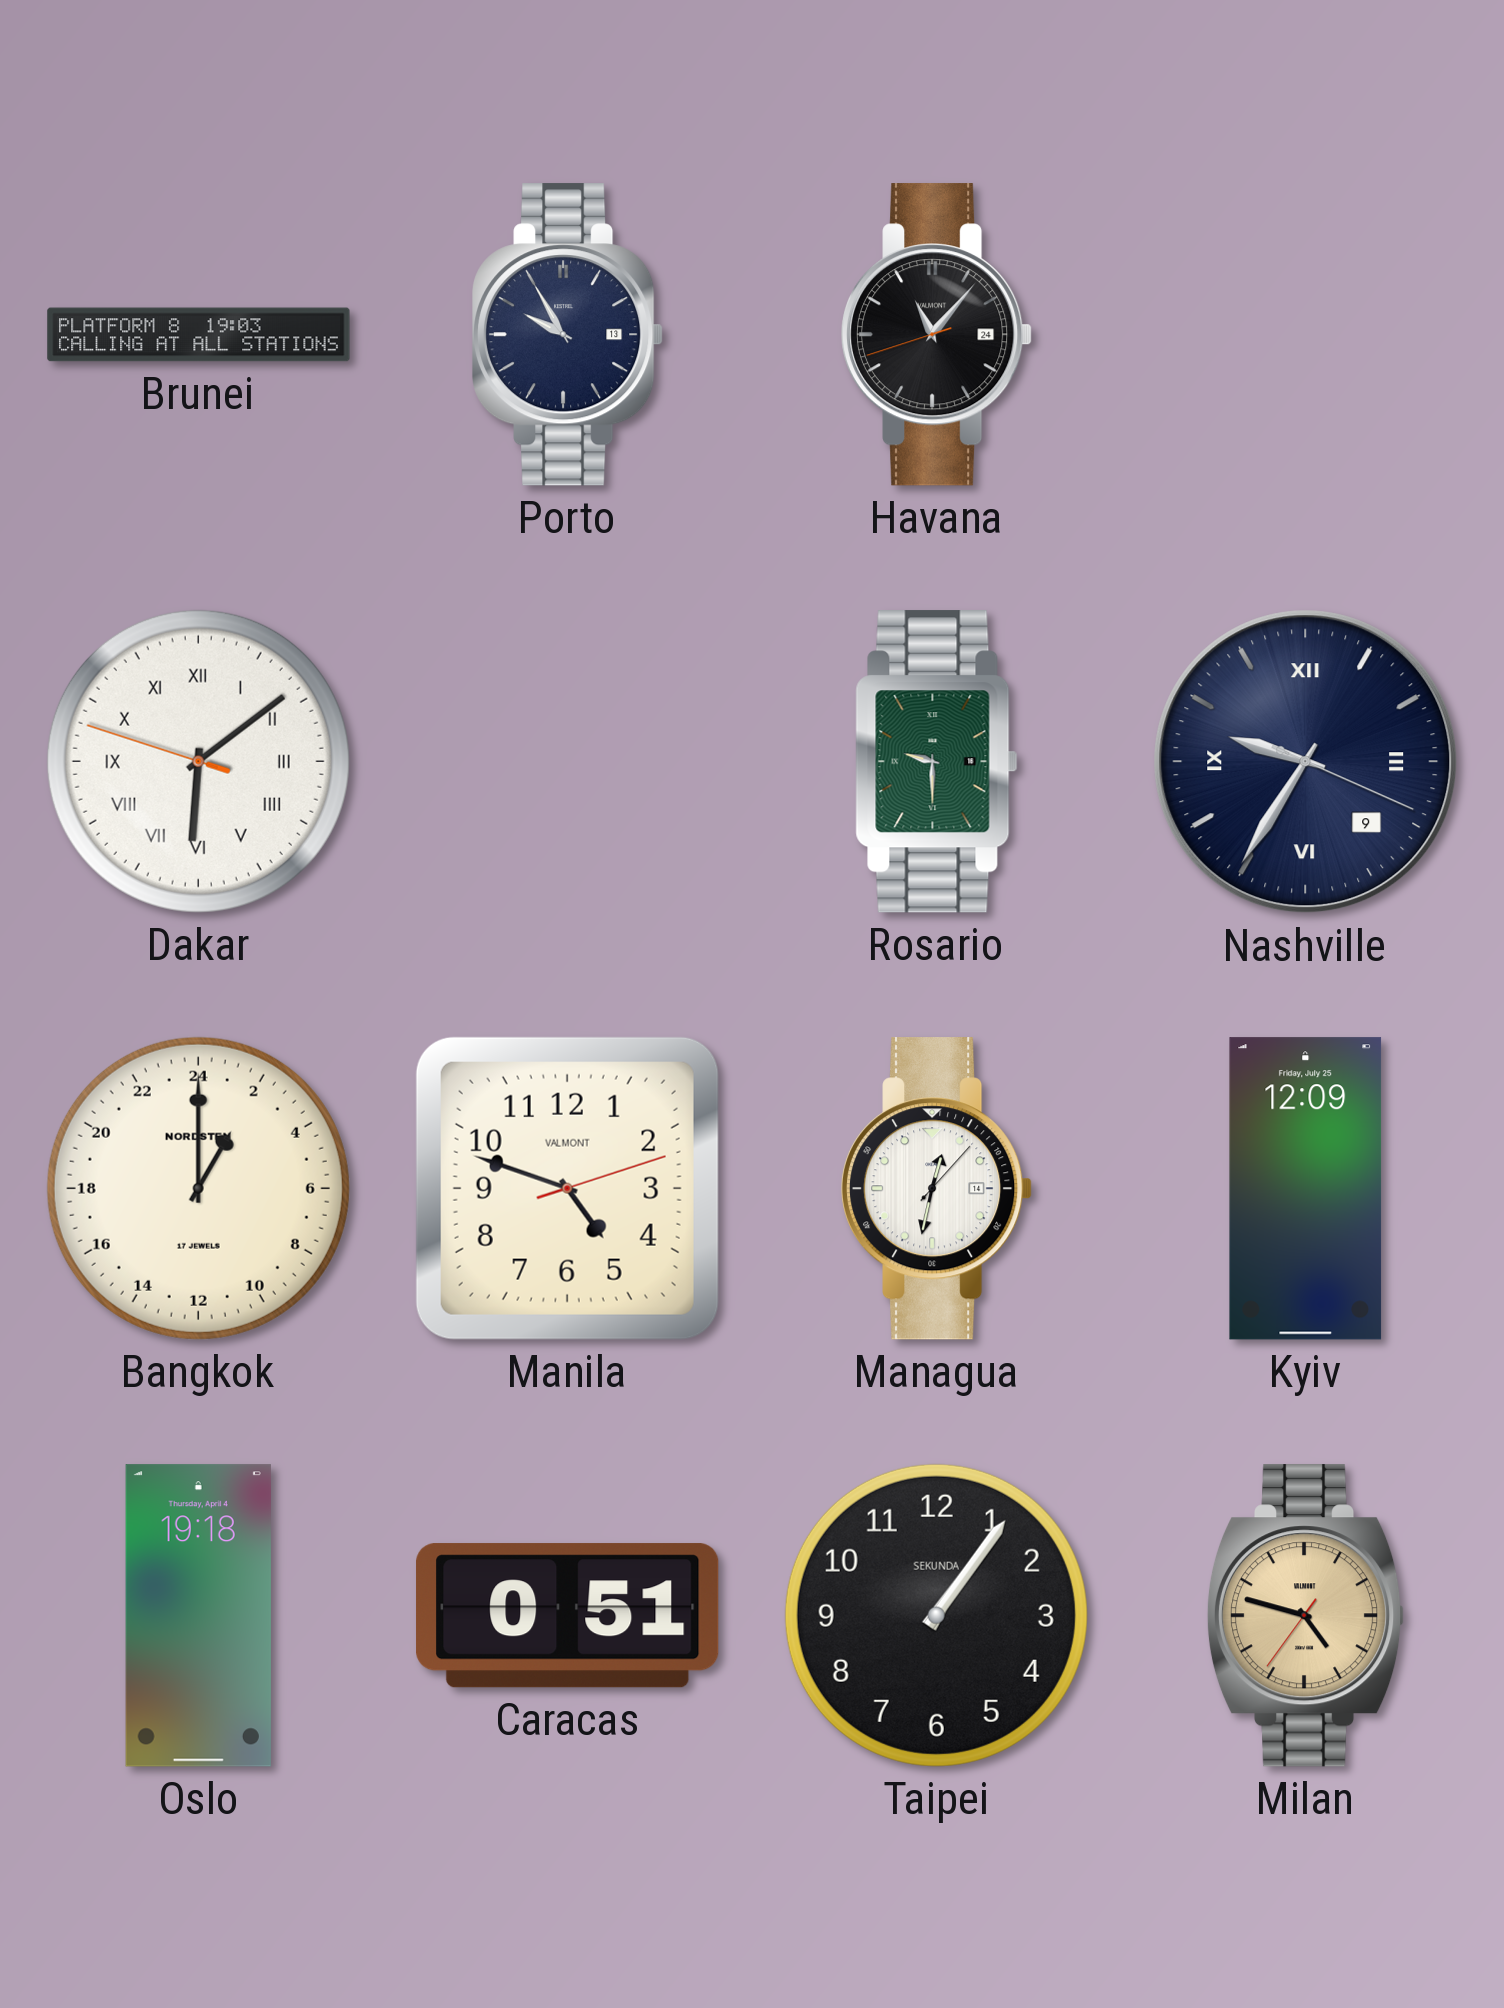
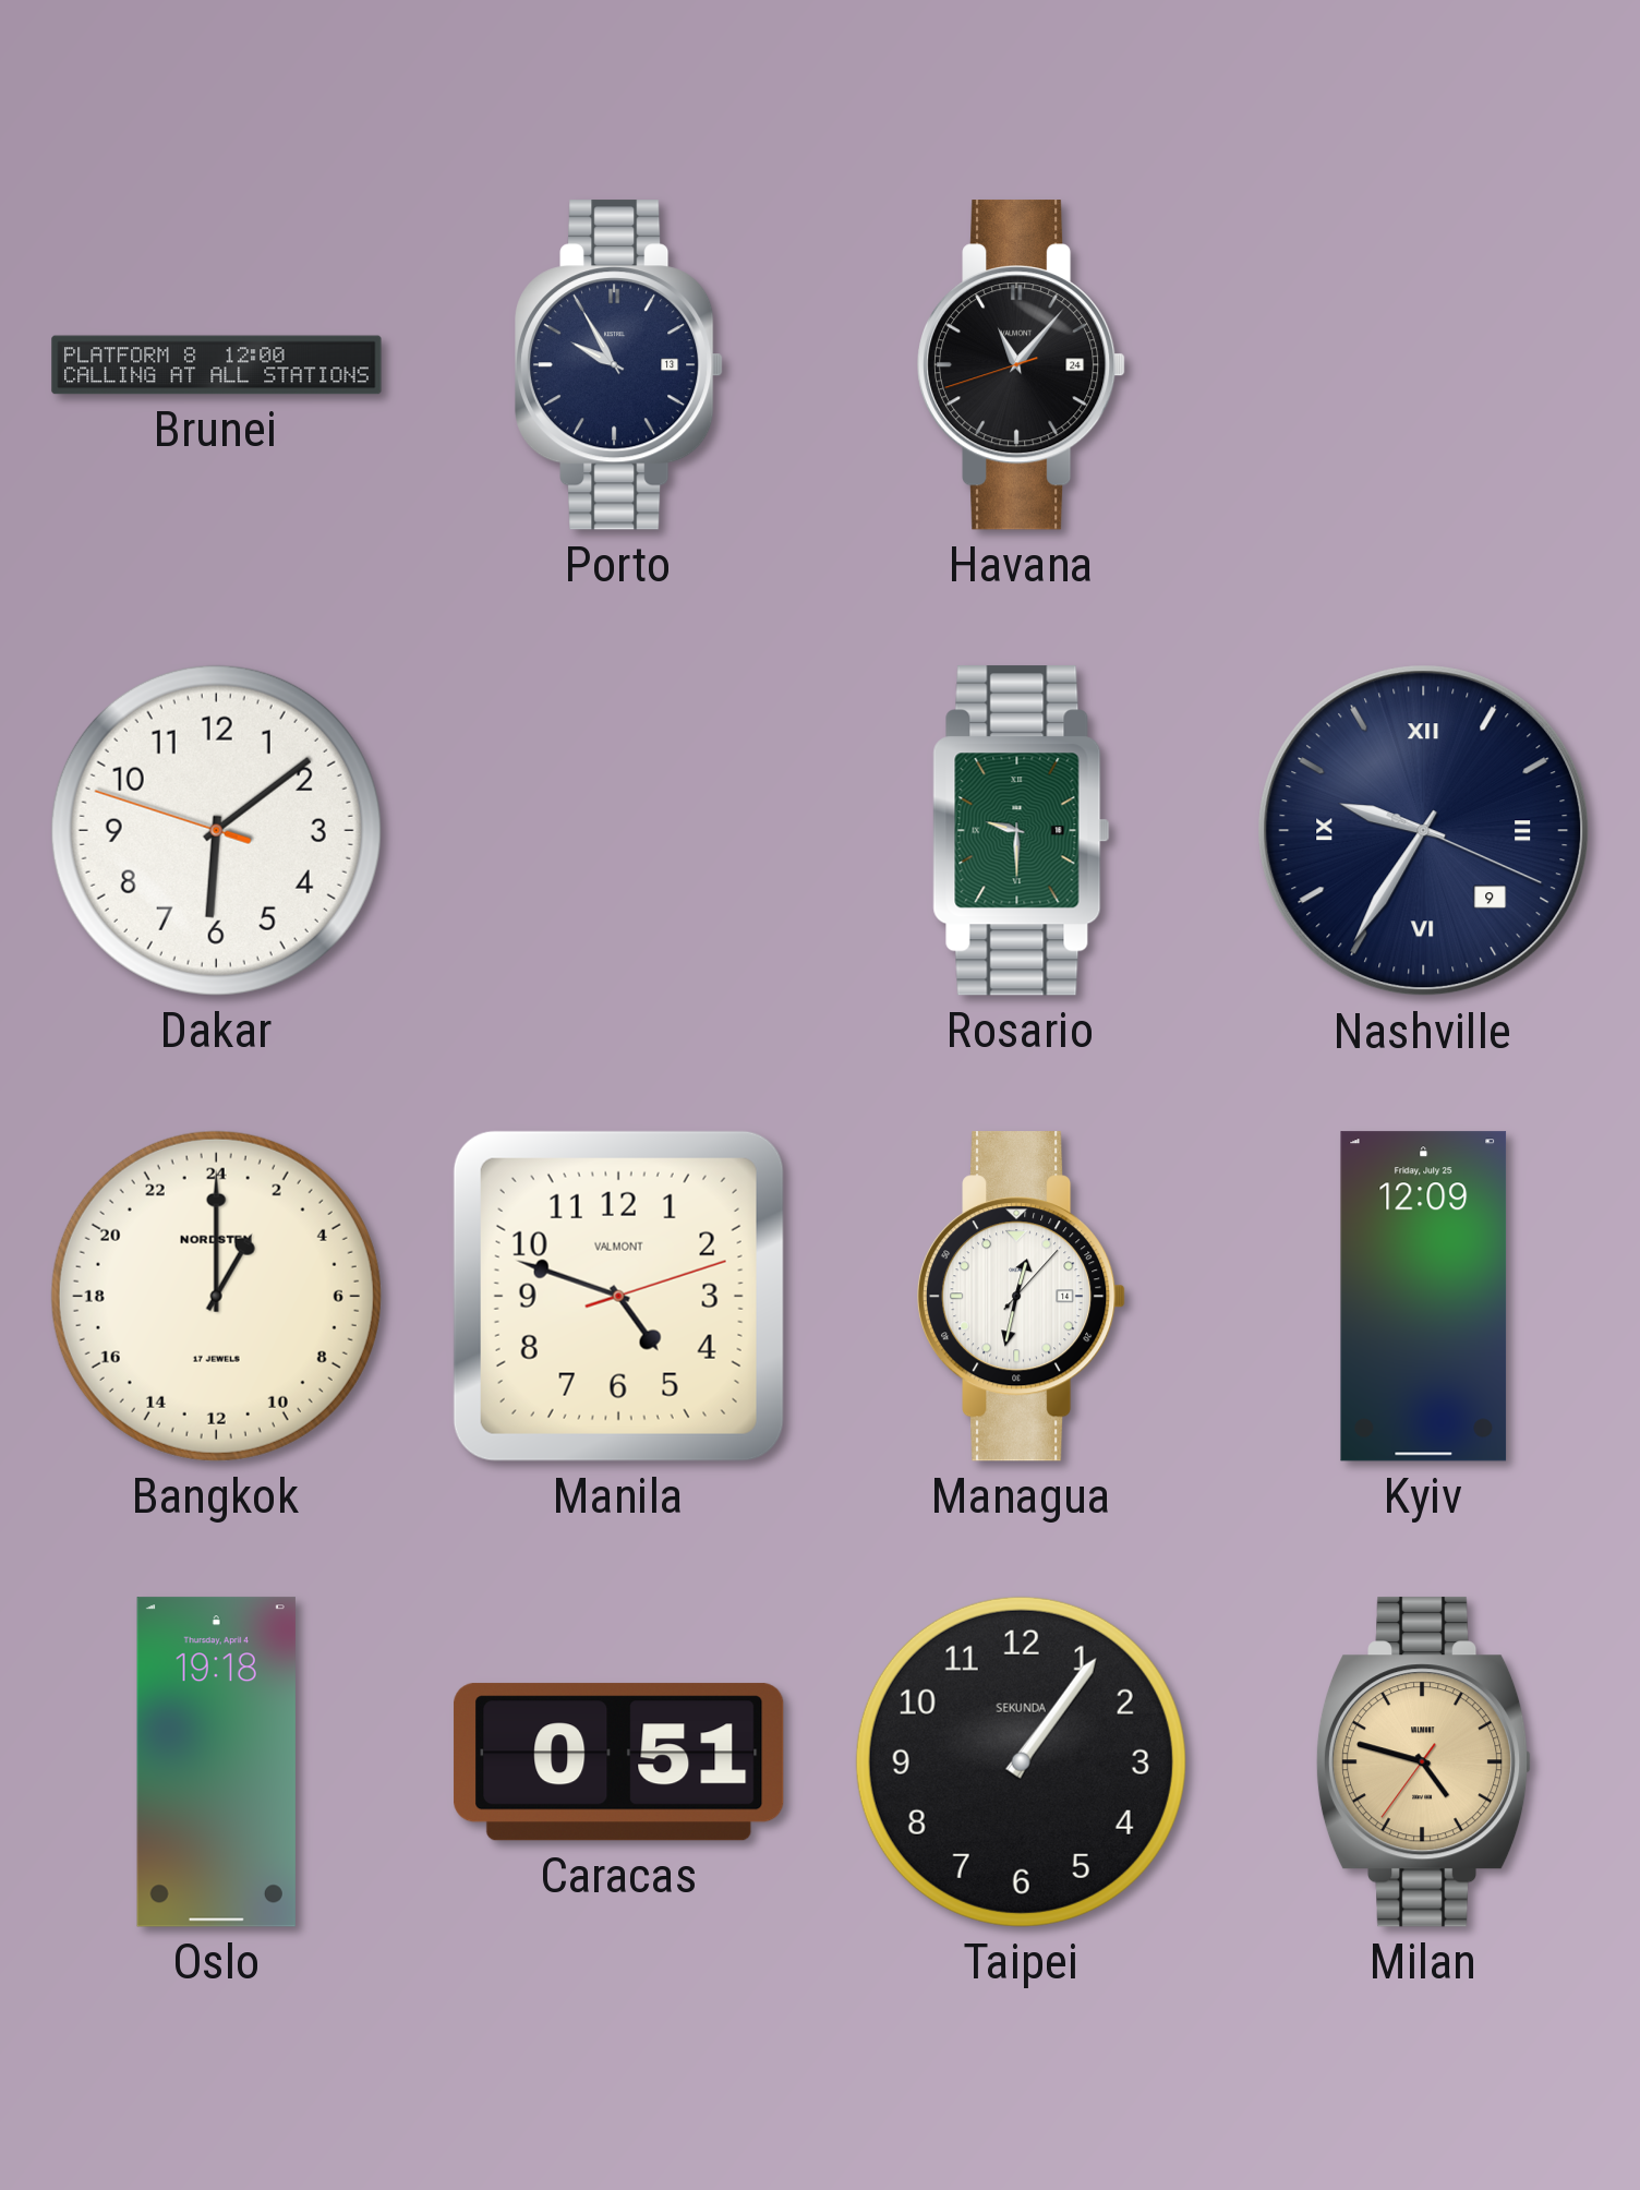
Brunei: 19:03 -> 12:00 (217, 365)
Dakar numerals: Roman -> Arabic (216, 830)
